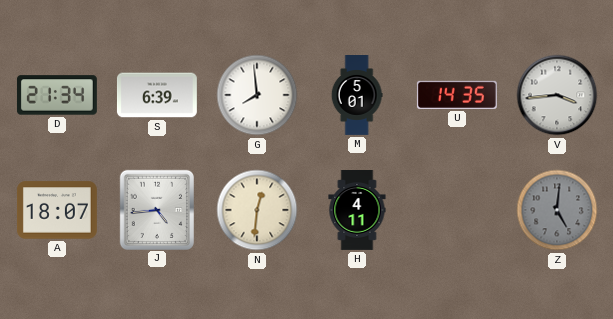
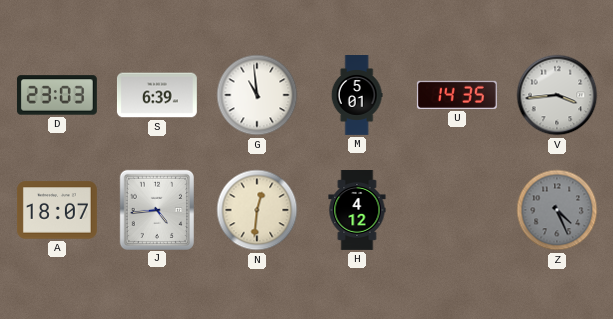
D: 21:34 -> 23:03 (57, 95)
G: 7:59 -> 10:59 (257, 95)
H: 4:11 -> 4:12 (357, 211)
Z: 5:01 -> 4:26 (557, 210)
